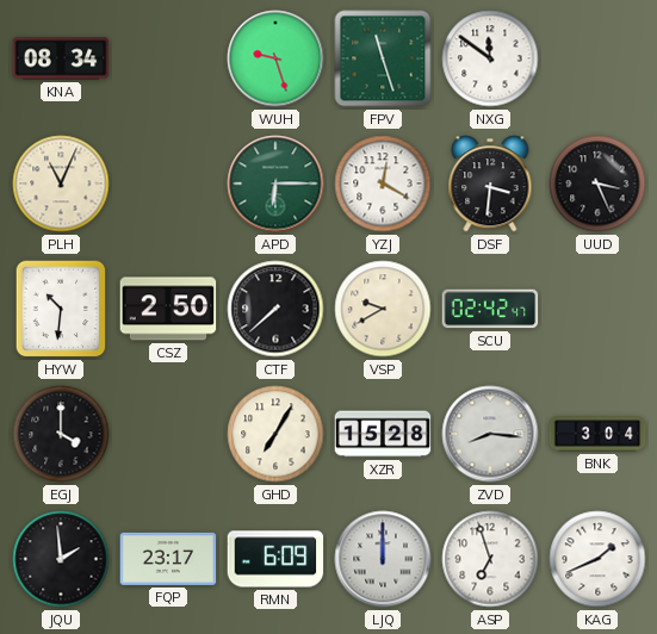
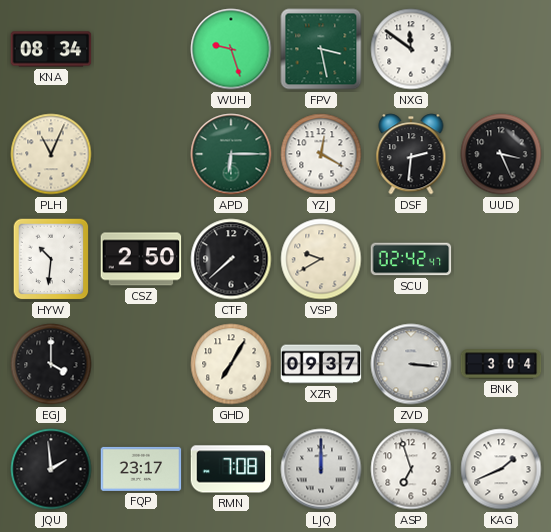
FPV: 11:27 -> 3:28 (321, 49)
DSF: 3:31 -> 2:31 (411, 154)
XZR: 15:28 -> 09:37 (321, 364)
ZVD: 8:16 -> 3:16 (411, 364)
RMN: 6:09 -> 7:08 (231, 469)
